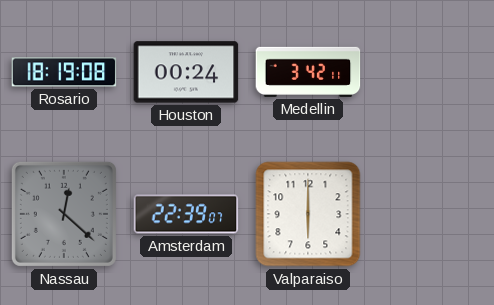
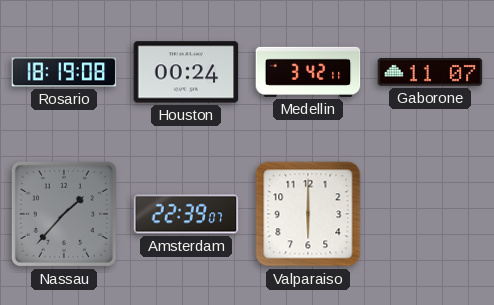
Gaborone: none -> 11:07 (430, 73)
Nassau: 12:22 -> 1:37 (64, 214)
